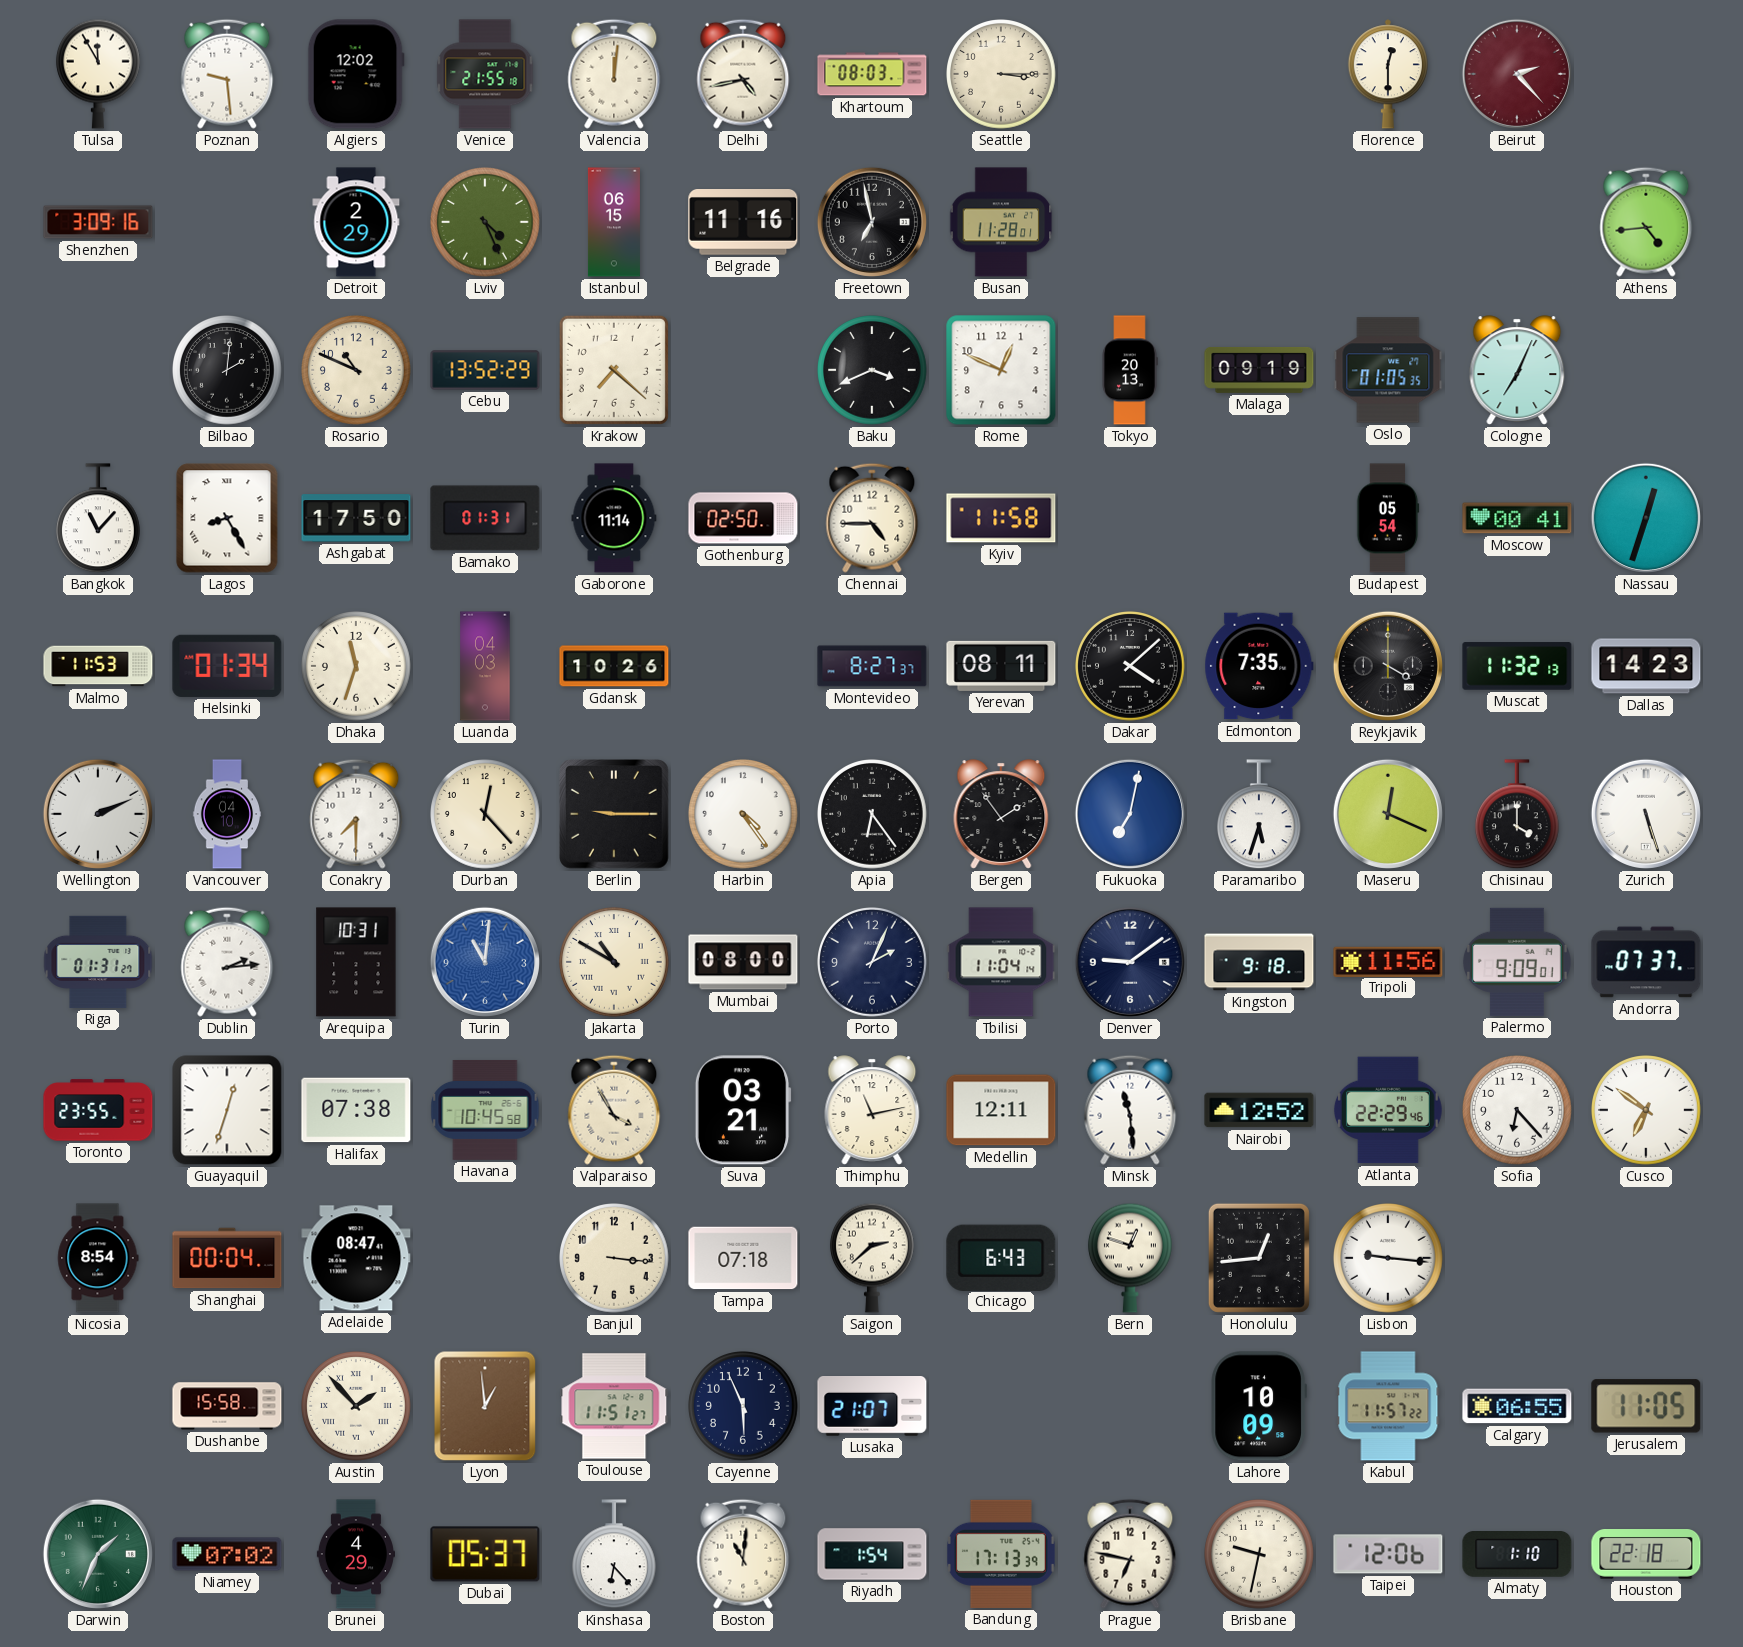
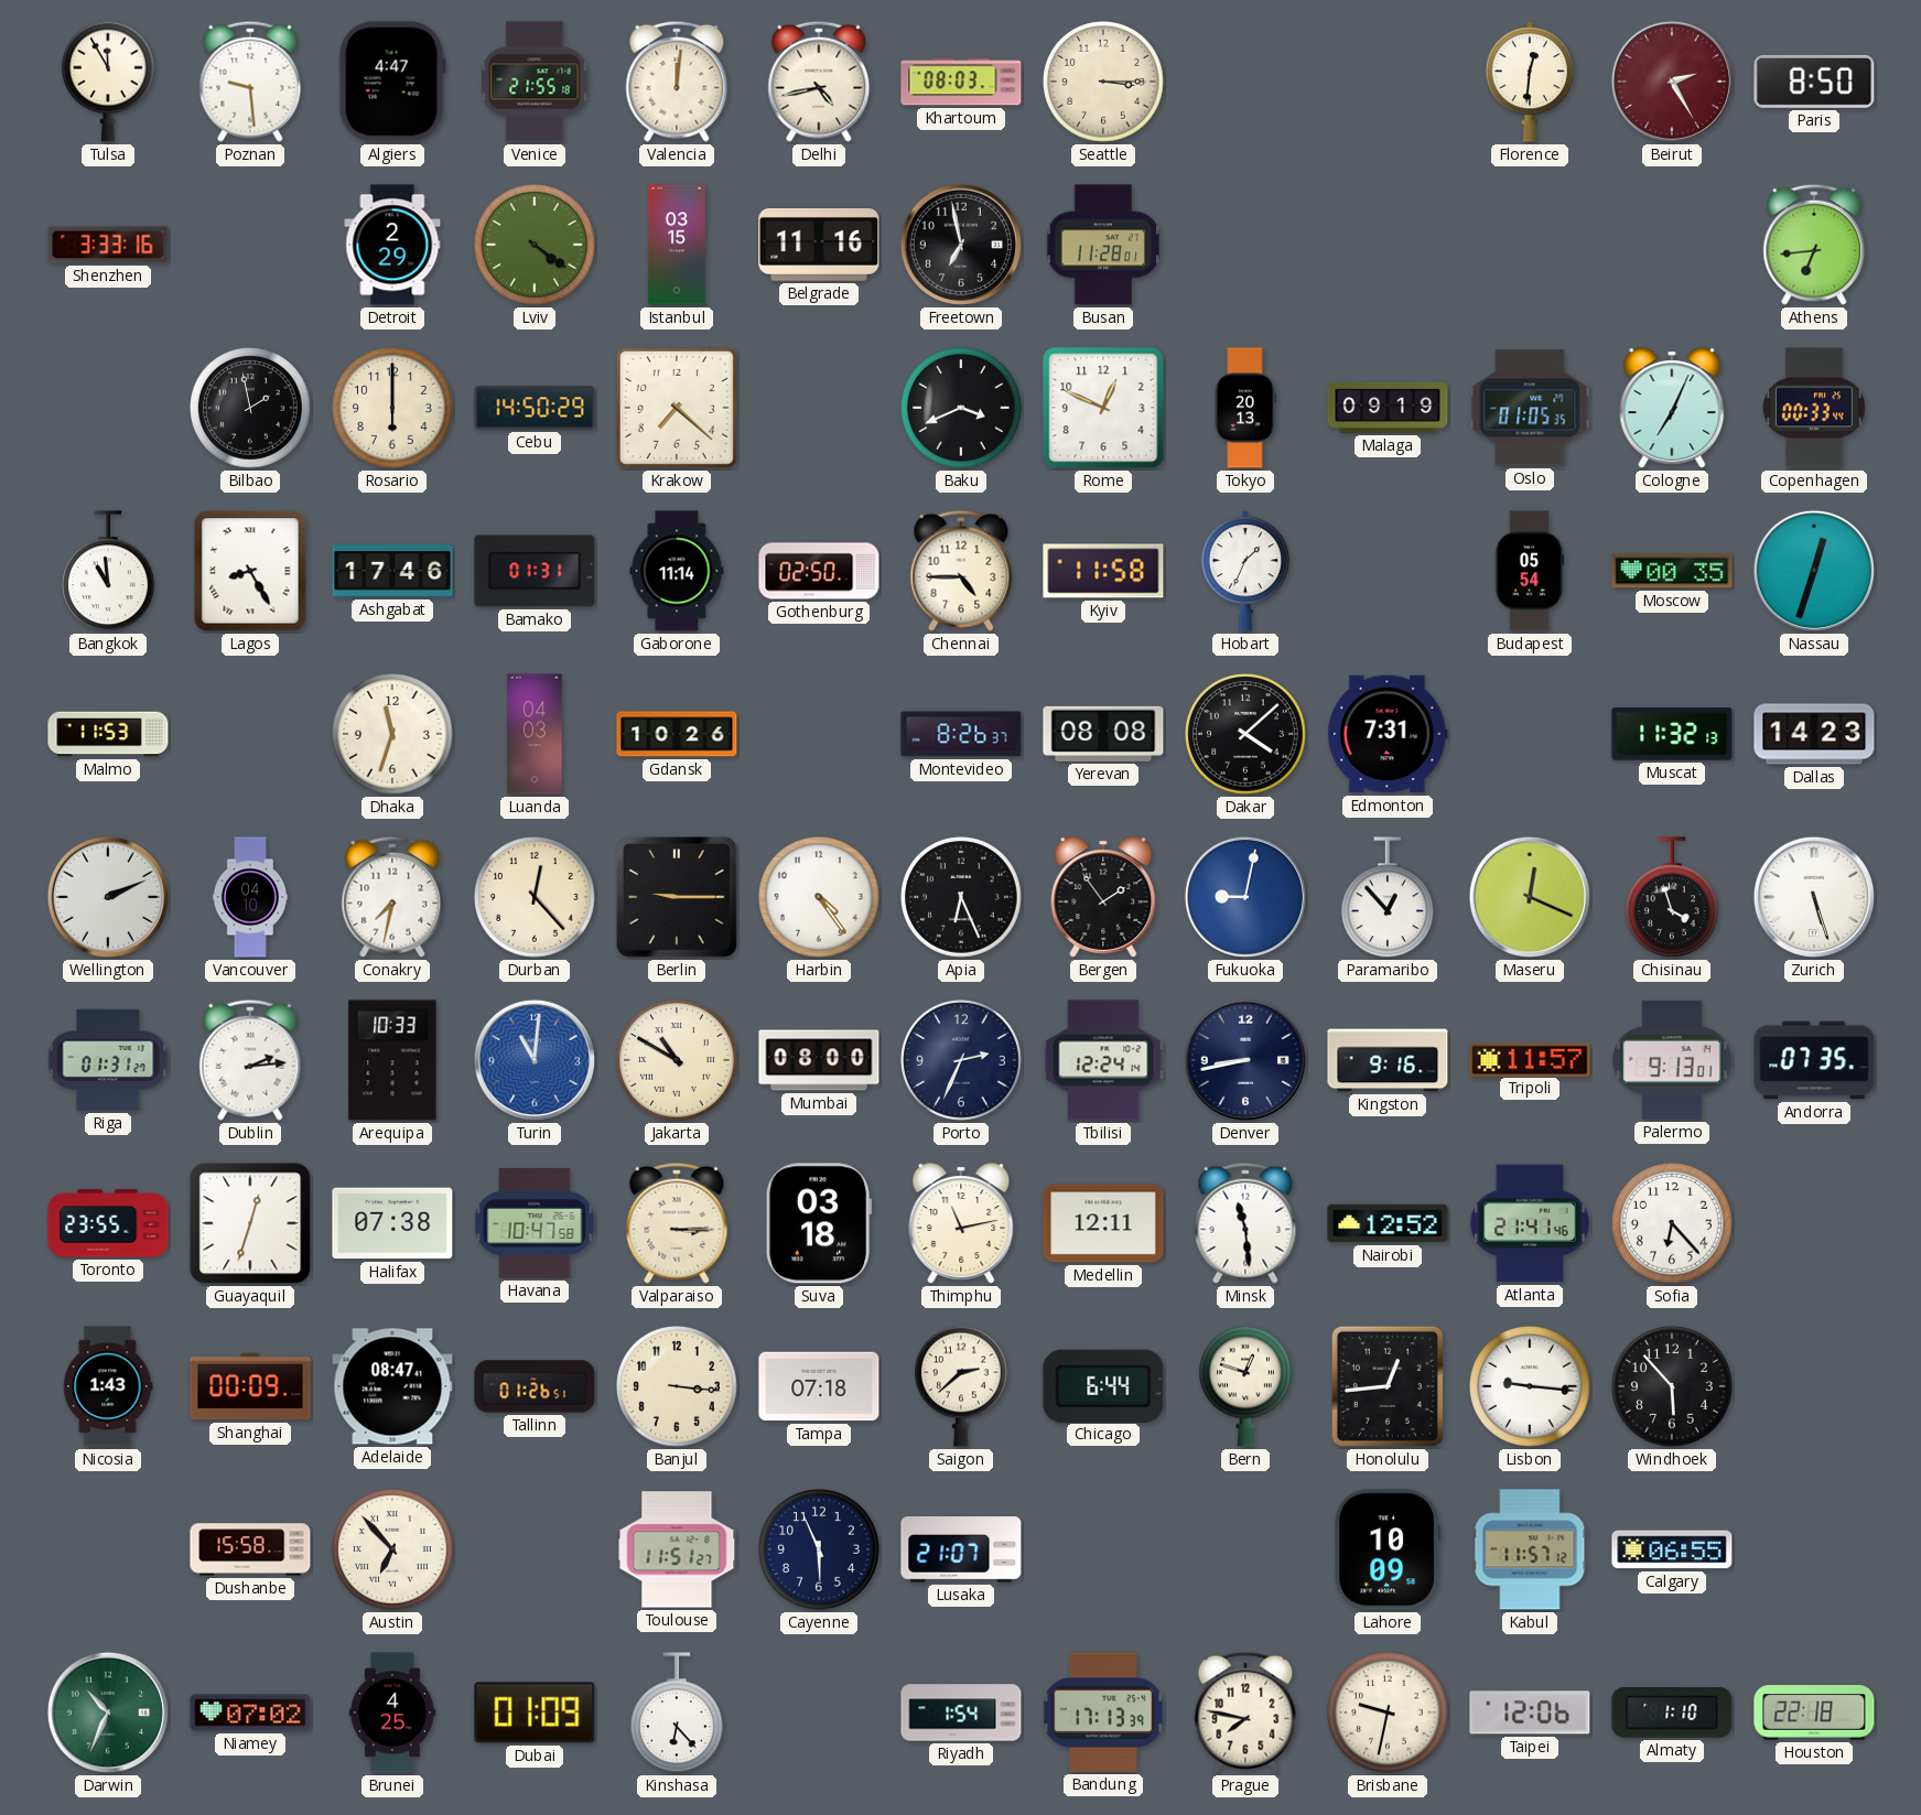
Algiers: 12:02 -> 4:47 (392, 82)
Florence: 12:30 -> 12:31 (1530, 82)
Beirut: 2:23 -> 2:25 (1672, 82)
Paris: none -> 8:50 (1814, 82)
Shenzhen: 3:09 -> 3:33 (108, 245)
Lviv: 4:26 -> 4:21 (536, 246)
Istanbul: 06:15 -> 03:15 (677, 245)
Athens: 4:44 -> 6:44 (1814, 245)
Bilbao: 2:01 -> 1:58 (251, 409)
Rosario: 10:49 -> 6:00 (393, 409)
Cebu: 13:52 -> 14:50 (535, 408)
Copenhagen: none -> 00:33 (1814, 408)
Bangkok: 11:07 -> 10:59 (108, 572)
Ashgabat: 17:50 -> 17:46 (392, 571)
Hobart: none -> 1:34 (1245, 571)
Moscow: 00:41 -> 00:35 (1672, 571)
Helsinki: 01:34 -> none (227, 666)
Montevideo: 8:27 -> 8:26 (961, 734)
Yerevan: 08:11 -> 08:08 (1103, 734)
Edmonton: 7:35 -> 7:31 (1388, 734)
Reykjavik: 4:00 -> none (1388, 666)
Conakry: 7:30 -> 7:32 (392, 897)
Apia: 6:24 -> 6:26 (962, 898)
Fukuoka: 7:02 -> 9:02 (1245, 897)
Paramaribo: 5:33 -> 12:53 (1388, 898)
Chisinau: 4:00 -> 3:57 (1672, 898)
Arequipa: 10:31 -> 10:33 (392, 1060)
Porto: 2:04 -> 2:34 (962, 1061)
Tbilisi: 11:04 -> 12:24 (1103, 1060)
Denver: 9:09 -> 8:43 (1245, 1060)
Kingston: 9:18 -> 9:16 (1388, 1060)
Tripoli: 11:56 -> 11:57 (1530, 1059)
Palermo: 9:09 -> 9:13 (1672, 1060)
Andorra: 07:37 -> 07:35 (1814, 1060)
Havana: 10:45 -> 10:47 (535, 1223)
Valparaiso: 3:55 -> 3:15 (677, 1223)
Suva: 03:21 -> 03:18 (819, 1223)
Atlanta: 22:29 -> 21:41 (1530, 1223)
Cusco: 6:51 -> none (1647, 1111)
Nicosia: 8:54 -> 1:43 (108, 1386)
Shanghai: 00:04 -> 00:09 (250, 1386)
Tallinn: none -> 01:26 (535, 1386)
Chicago: 6:43 -> 6:44 (1103, 1385)
Windhoek: none -> 5:53 (1673, 1387)
Austin: 1:53 -> 6:53 (393, 1551)
Lyon: 12:59 -> none (485, 1406)
Kabul: 11:57:22 -> 11:57:12 (1530, 1549)
Jerusalem: 11:05 -> none (1646, 1406)
Darwin: 1:34 -> 10:34 (108, 1713)
Brunei: 4:29 -> 4:25 (392, 1713)
Dubai: 05:37 -> 01:09 (535, 1713)
Boston: 11:01 -> none (743, 1554)
Prague: 6:47 -> 7:47 (1245, 1713)
